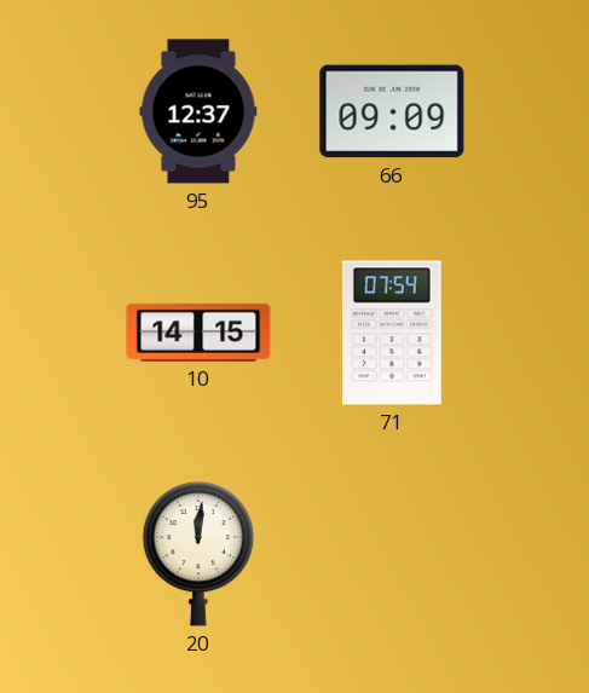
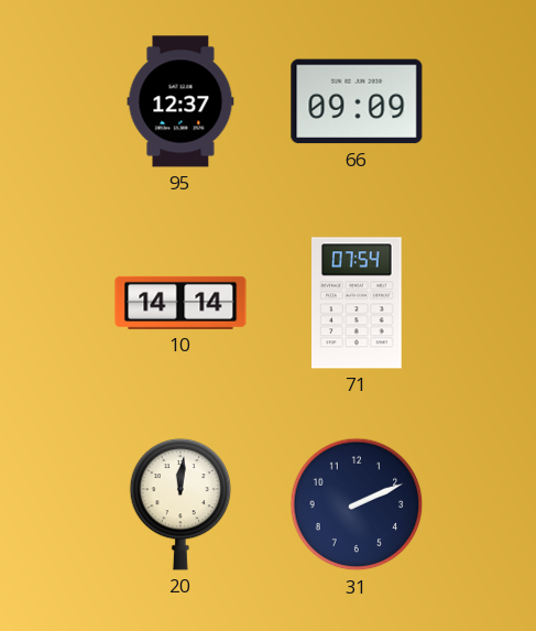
10: 14:15 -> 14:14 (181, 303)
31: none -> 2:11 (357, 504)
